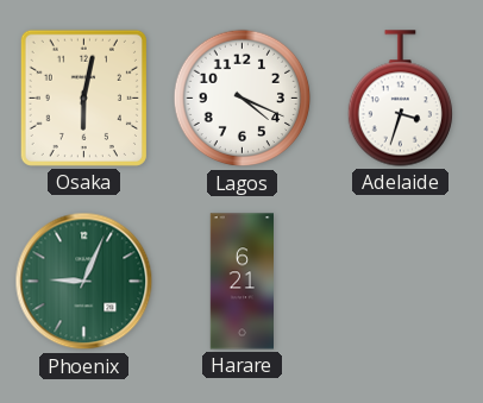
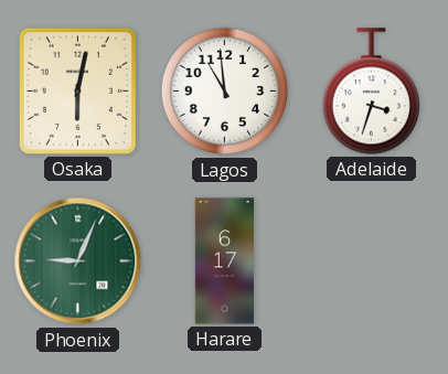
Lagos: 4:19 -> 10:59 (225, 92)
Harare: 6:21 -> 6:17 (224, 261)
